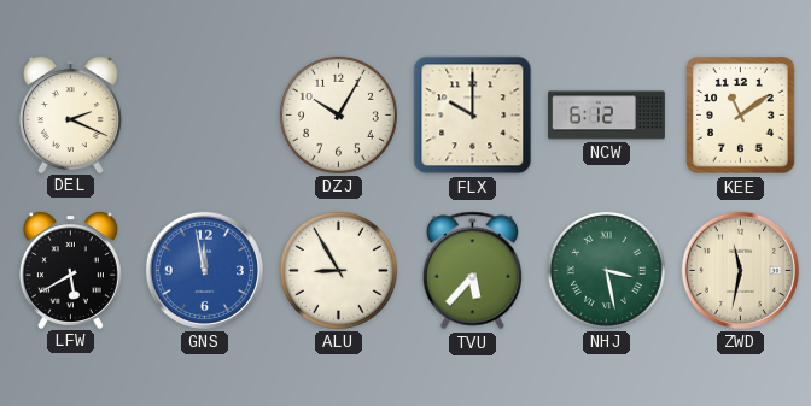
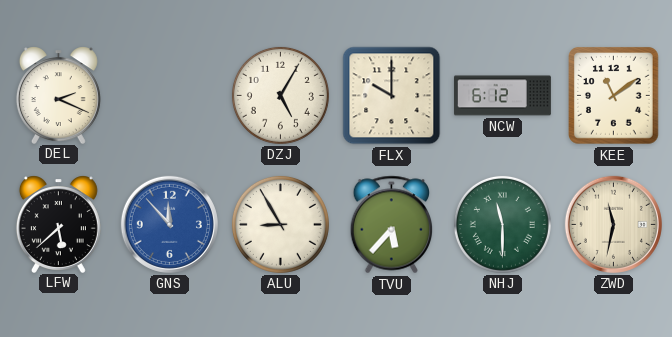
DZJ: 10:05 -> 5:05 (280, 95)
LFW: 5:40 -> 5:38 (58, 224)
GNS: 11:58 -> 11:53 (169, 224)
NHJ: 3:28 -> 11:30 (502, 224)
